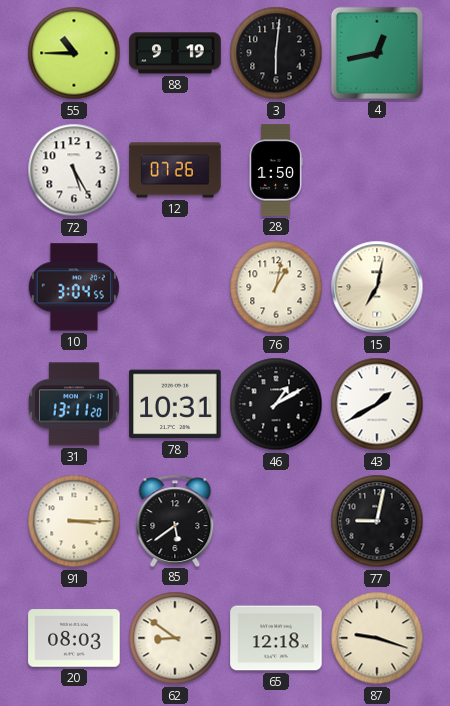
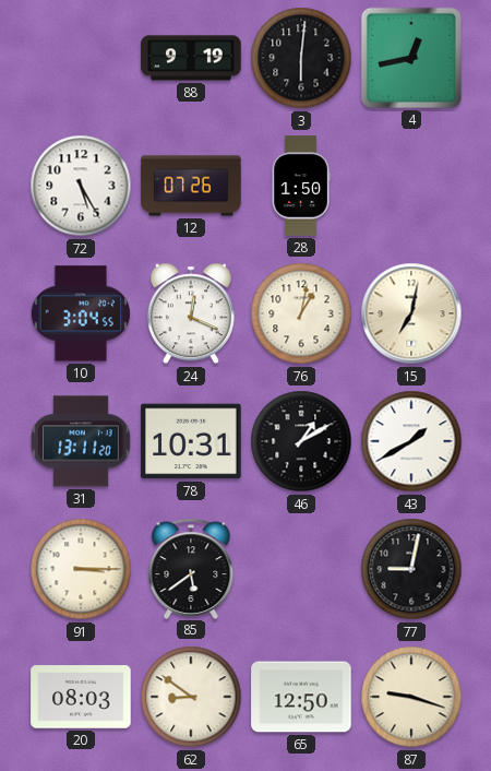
55: 10:45 -> none (74, 53)
24: none -> 12:19 (191, 313)
65: 12:18 -> 12:50 (301, 697)
